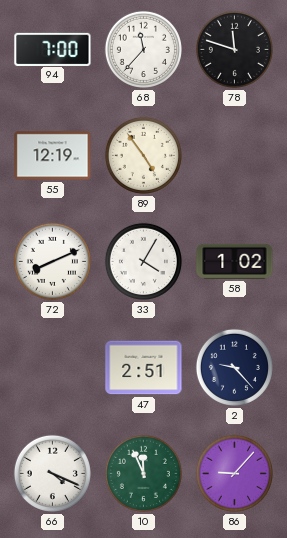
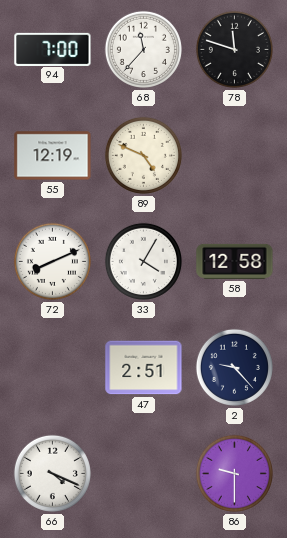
89: 4:54 -> 4:49 (143, 155)
58: 1:02 -> 12:58 (235, 261)
10: 11:56 -> none (143, 473)
86: 9:07 -> 9:30 (234, 473)
